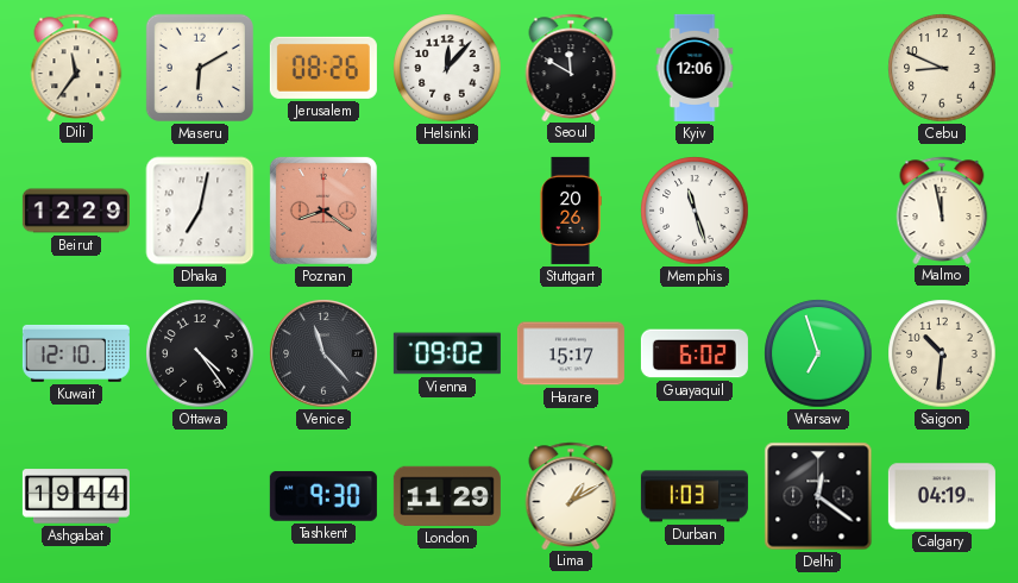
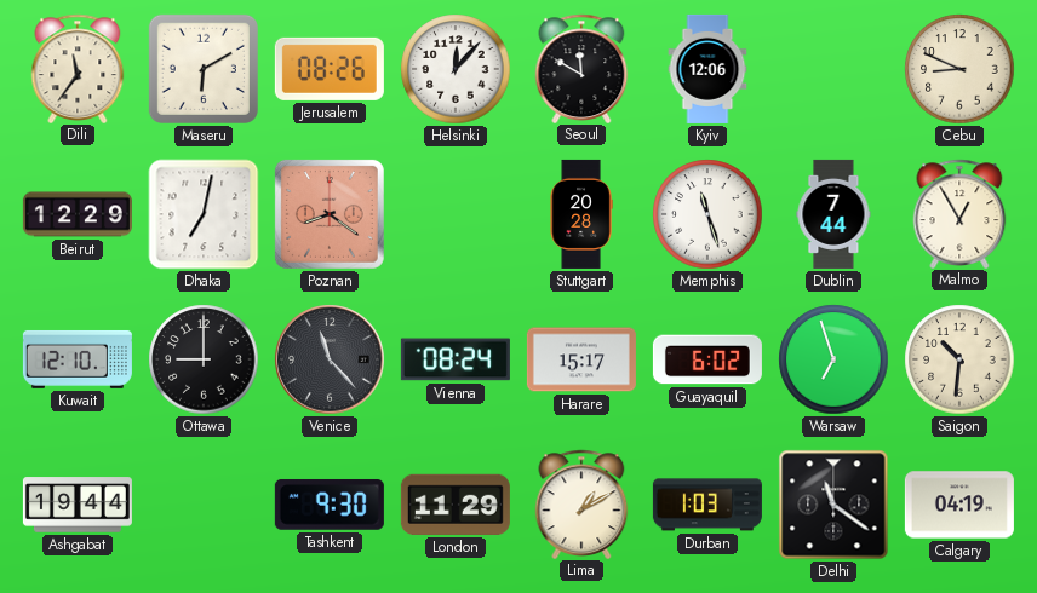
Stuttgart: 20:26 -> 20:28 (581, 214)
Dublin: none -> 7:44 (833, 214)
Malmo: 11:58 -> 12:55 (959, 213)
Ottawa: 4:24 -> 9:00 (204, 359)
Vienna: 09:02 -> 08:24 (456, 359)
Delhi: 12:21 -> 11:21 (833, 505)
